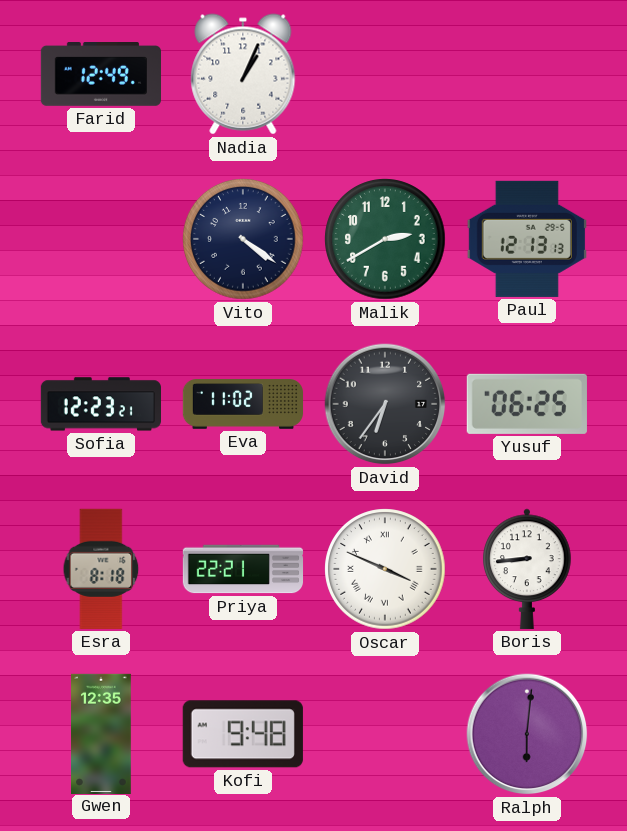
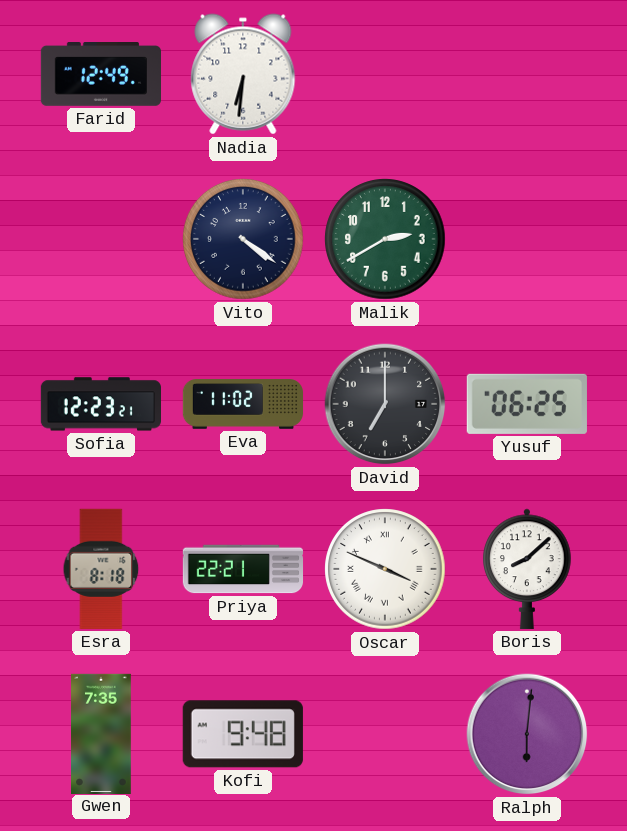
Nadia: 1:04 -> 6:31 (243, 74)
Paul: 12:13 -> none (527, 239)
David: 6:36 -> 7:00 (385, 404)
Boris: 8:44 -> 8:08 (527, 569)
Gwen: 12:35 -> 7:35 (102, 733)
